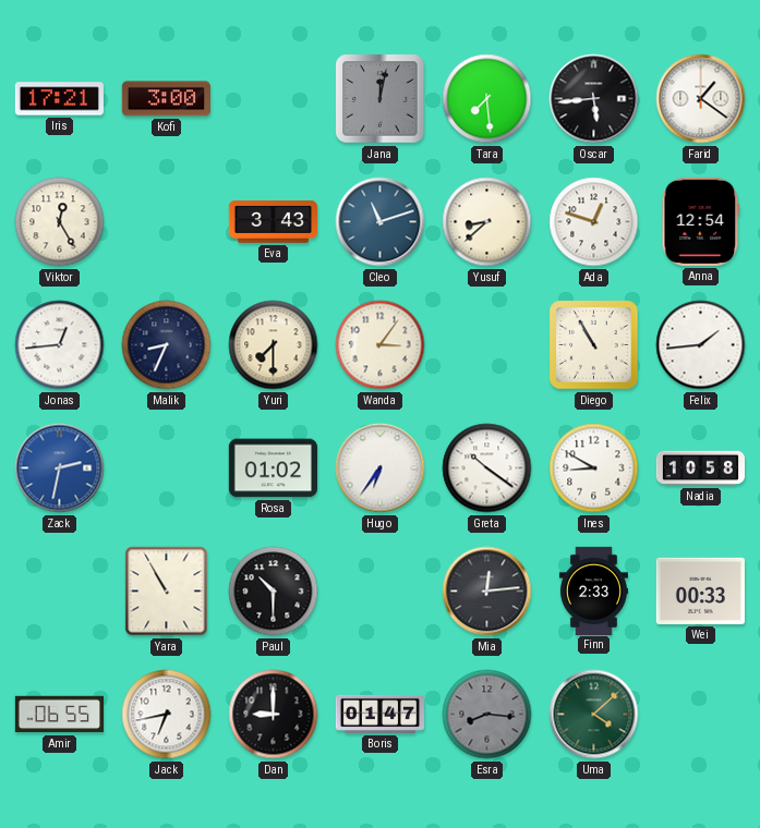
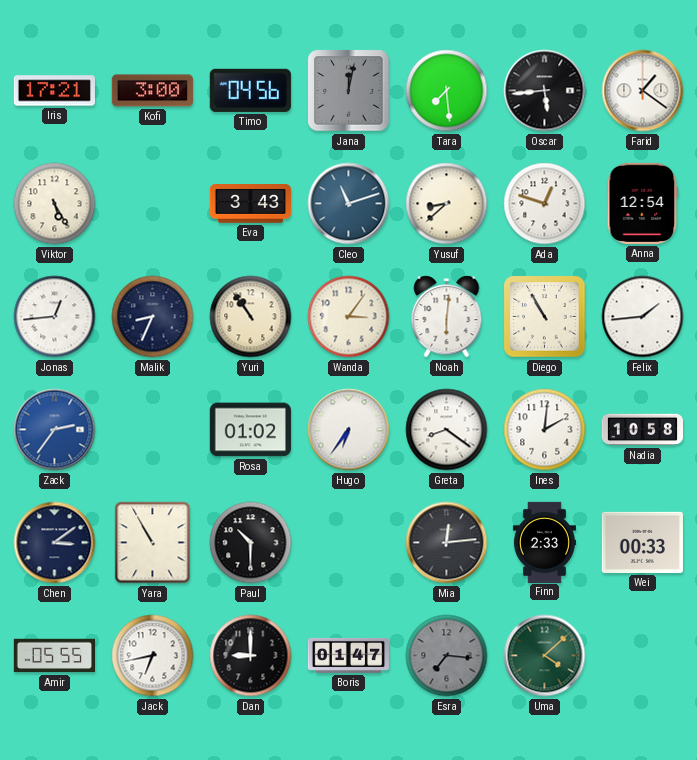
Timo: none -> 04:56 (250, 90)
Viktor: 12:25 -> 5:25 (55, 204)
Yuri: 7:30 -> 10:54 (251, 317)
Noah: none -> 6:01 (447, 317)
Zack: 2:32 -> 2:36 (55, 430)
Greta: 10:21 -> 8:21 (447, 430)
Ines: 8:50 -> 2:01 (545, 430)
Chen: none -> 3:09 (55, 543)
Amir: 06:55 -> 05:55 (54, 656)
Esra: 8:16 -> 7:16 (447, 656)
